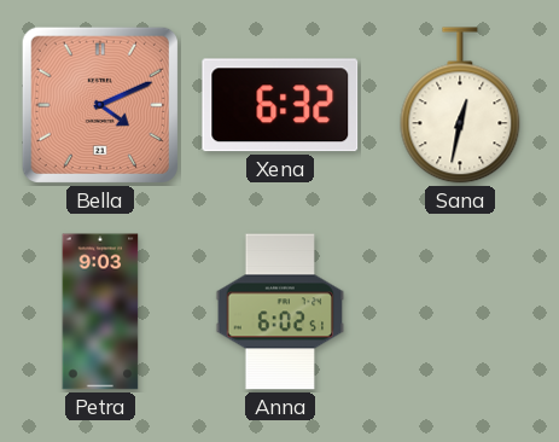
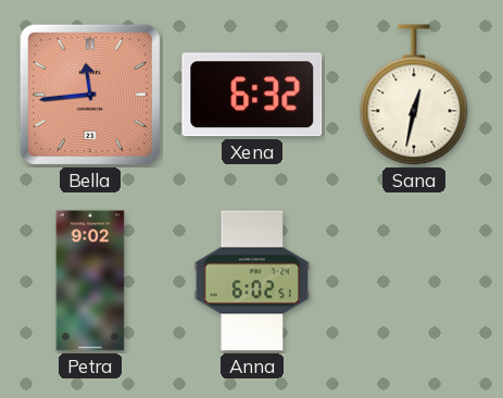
Bella: 4:11 -> 11:44 (90, 95)
Petra: 9:03 -> 9:02 (90, 281)
